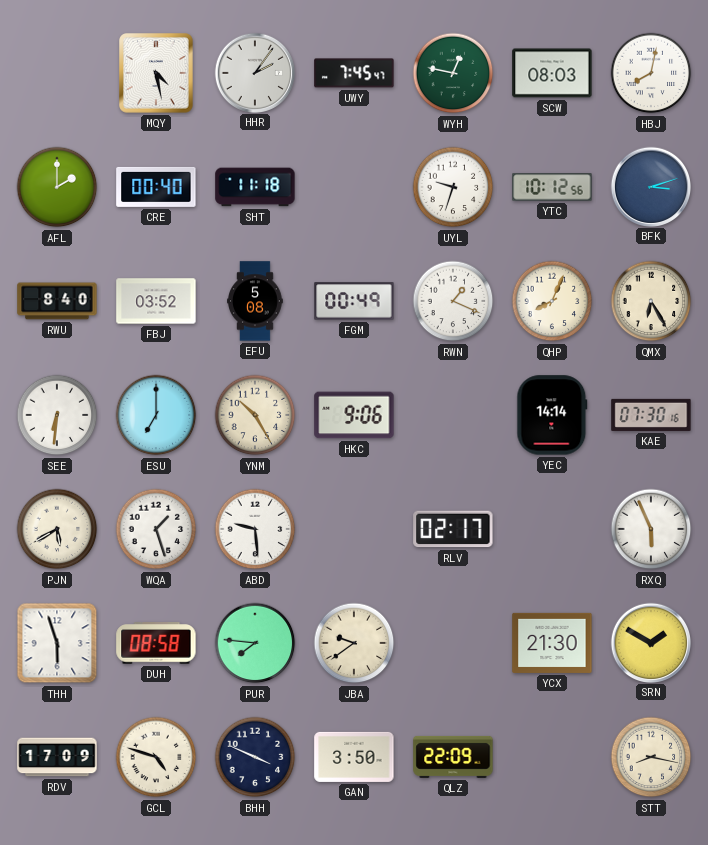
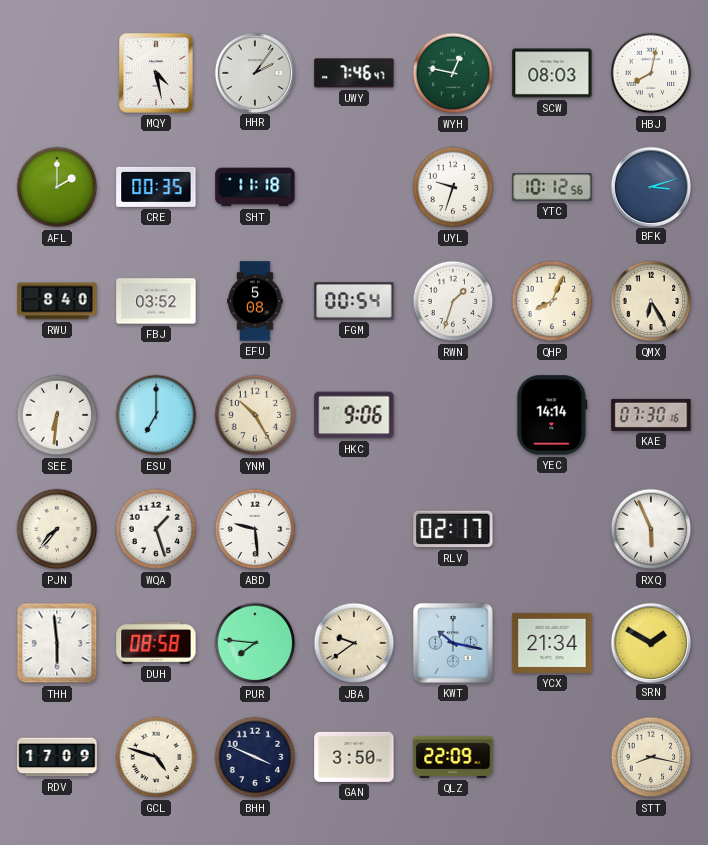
UWY: 7:45 -> 7:46 (354, 73)
CRE: 00:40 -> 00:35 (156, 187)
FGM: 00:49 -> 00:54 (354, 301)
RWN: 1:19 -> 1:33 (453, 301)
PJN: 5:40 -> 7:37 (57, 529)
THH: 5:57 -> 5:59 (57, 643)
KWT: none -> 10:17 (453, 643)
YCX: 21:30 -> 21:34 (552, 643)
